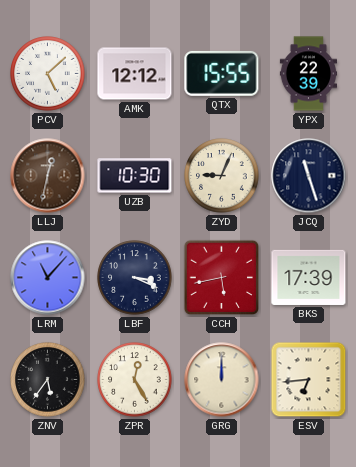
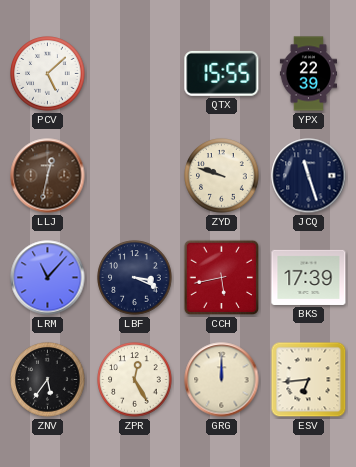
AMK: 12:12 -> none (135, 74)
UZB: 10:30 -> none (135, 176)
ZYD: 9:04 -> 9:48 (222, 176)
